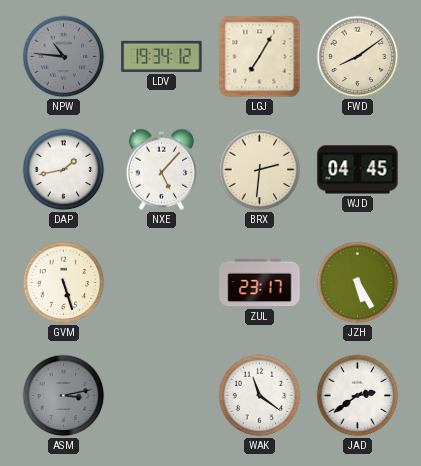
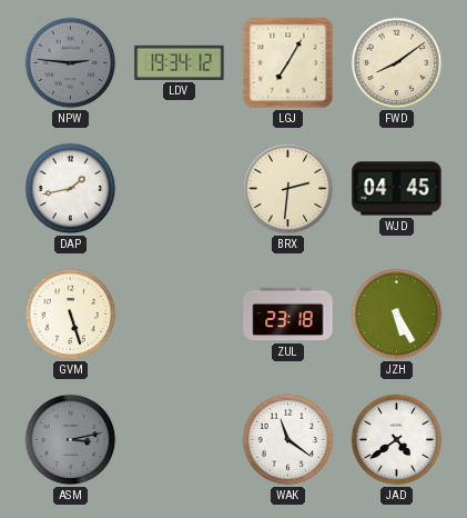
NPW: 10:46 -> 2:46 (71, 63)
NXE: 5:07 -> none (162, 169)
ZUL: 23:17 -> 23:18 (288, 315)
JAD: 2:39 -> 4:39 (397, 440)
